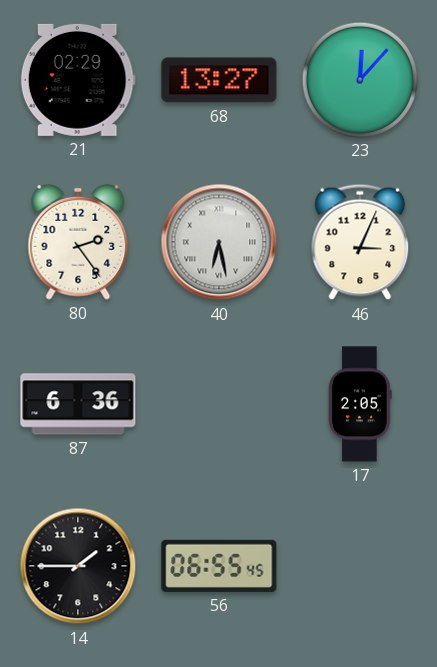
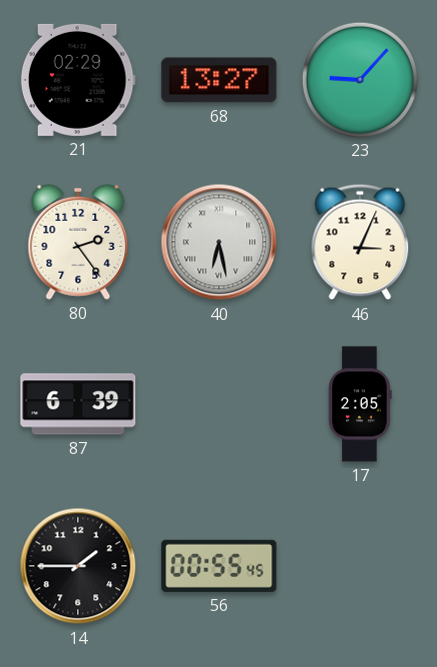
23: 12:07 -> 9:07 (359, 79)
87: 6:36 -> 6:39 (78, 404)
56: 06:55 -> 00:55 (219, 566)
